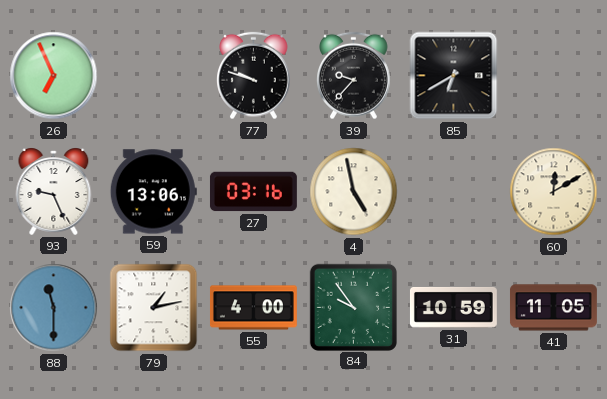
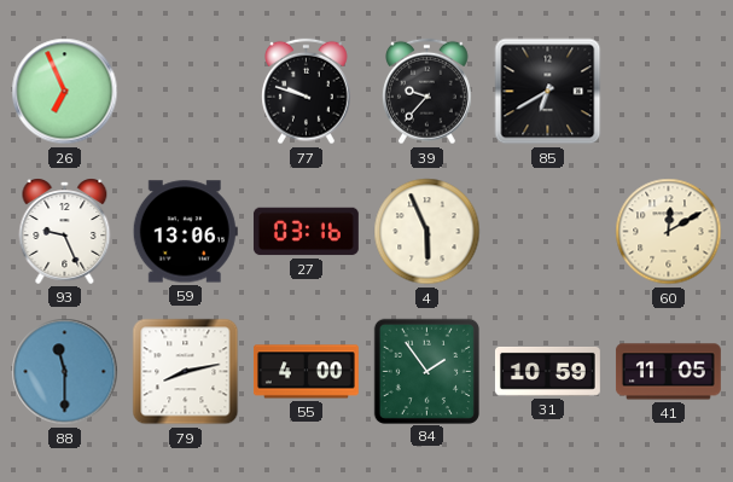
4: 4:58 -> 5:56 (427, 232)
79: 1:13 -> 8:13 (186, 372)
84: 9:54 -> 1:54 (426, 371)
